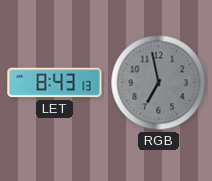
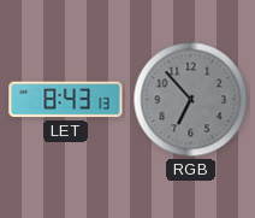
RGB: 6:58 -> 6:53 (191, 100)
